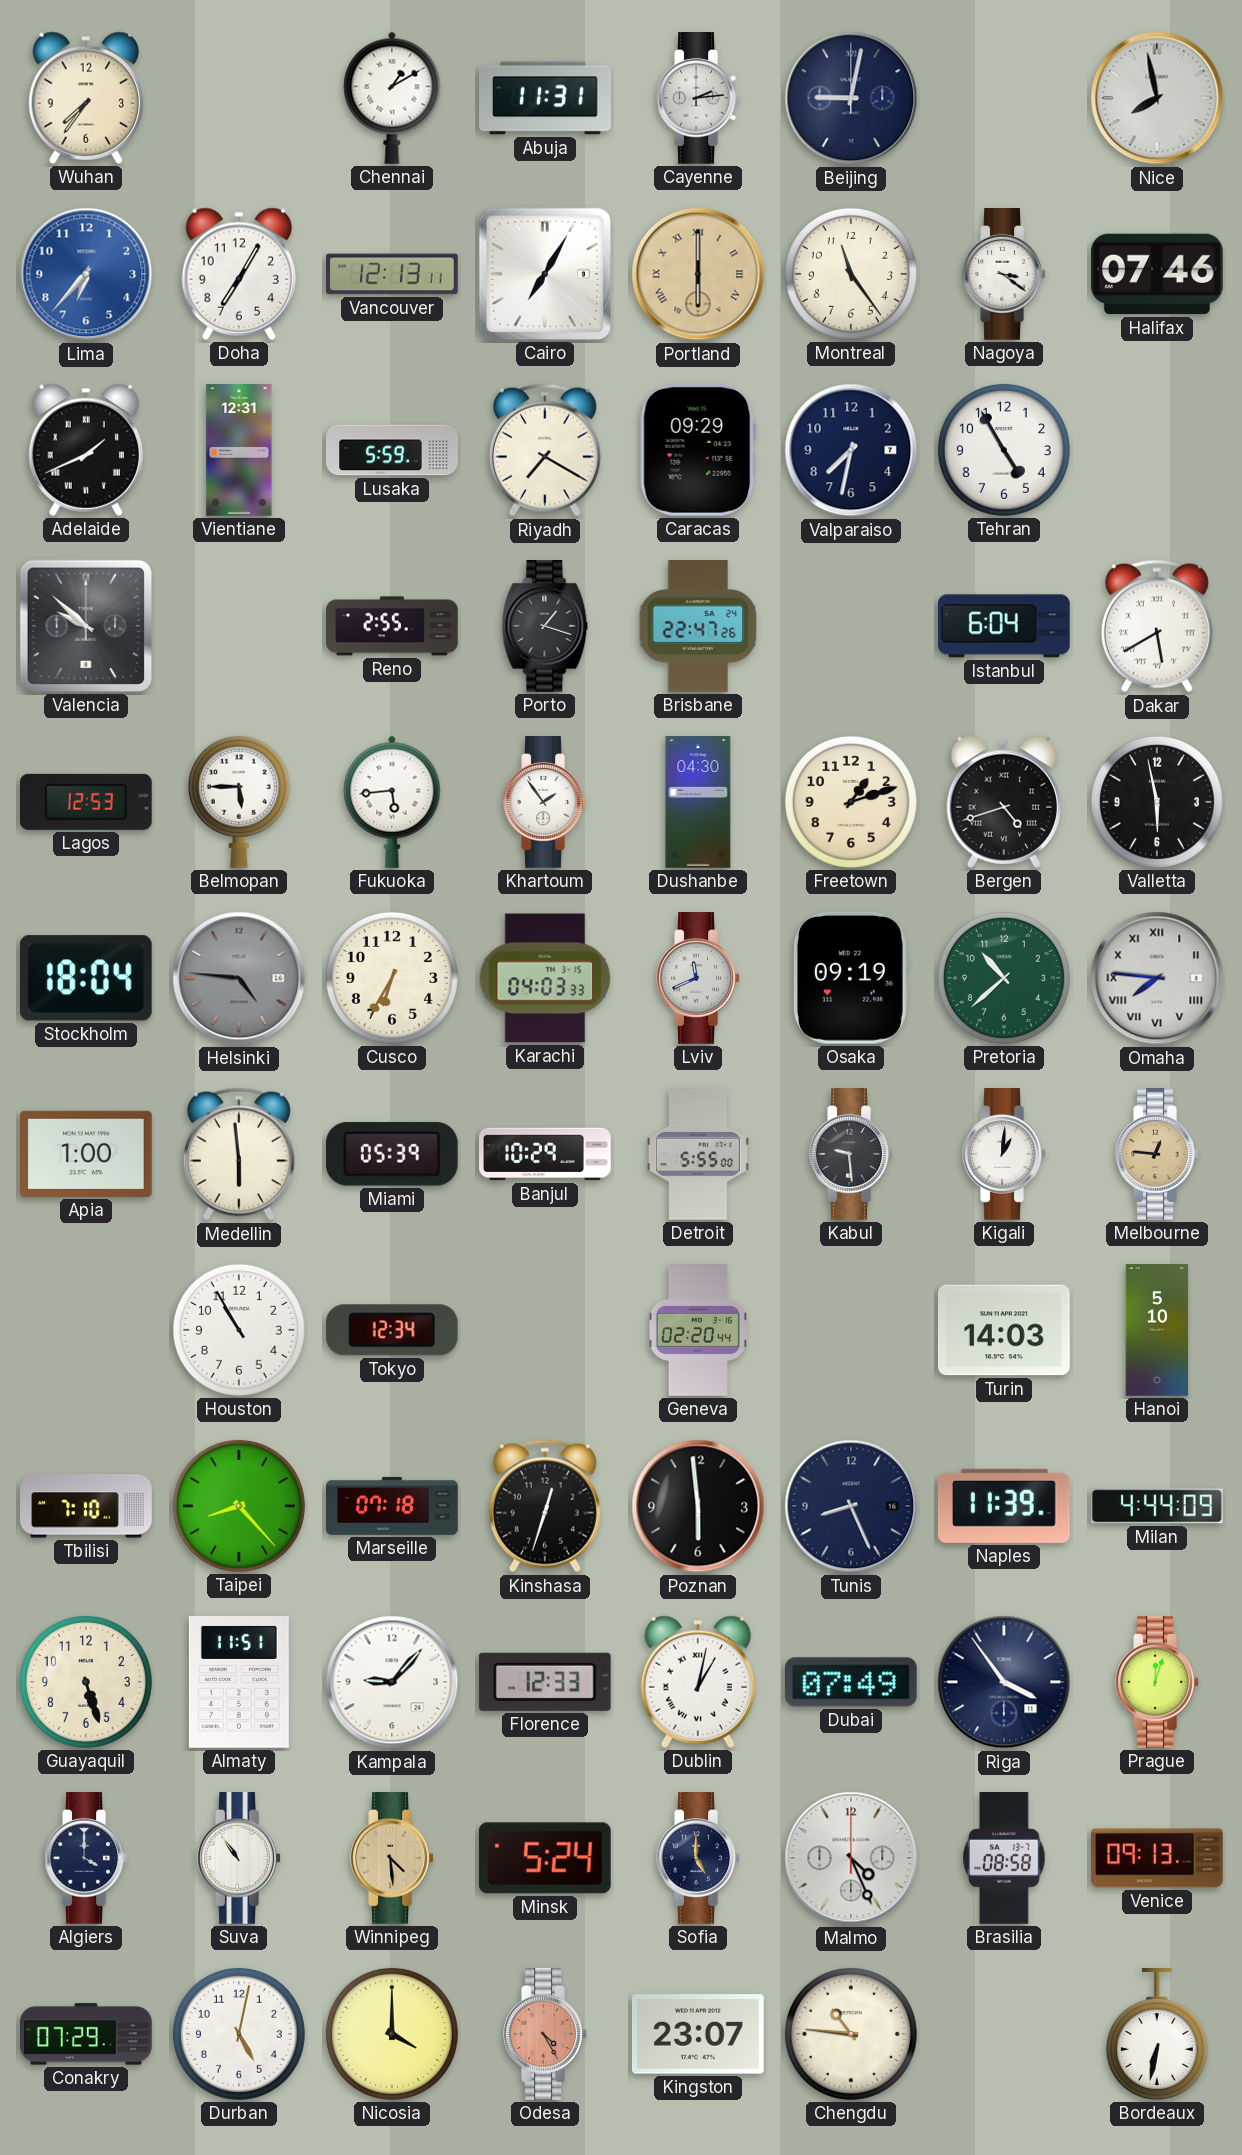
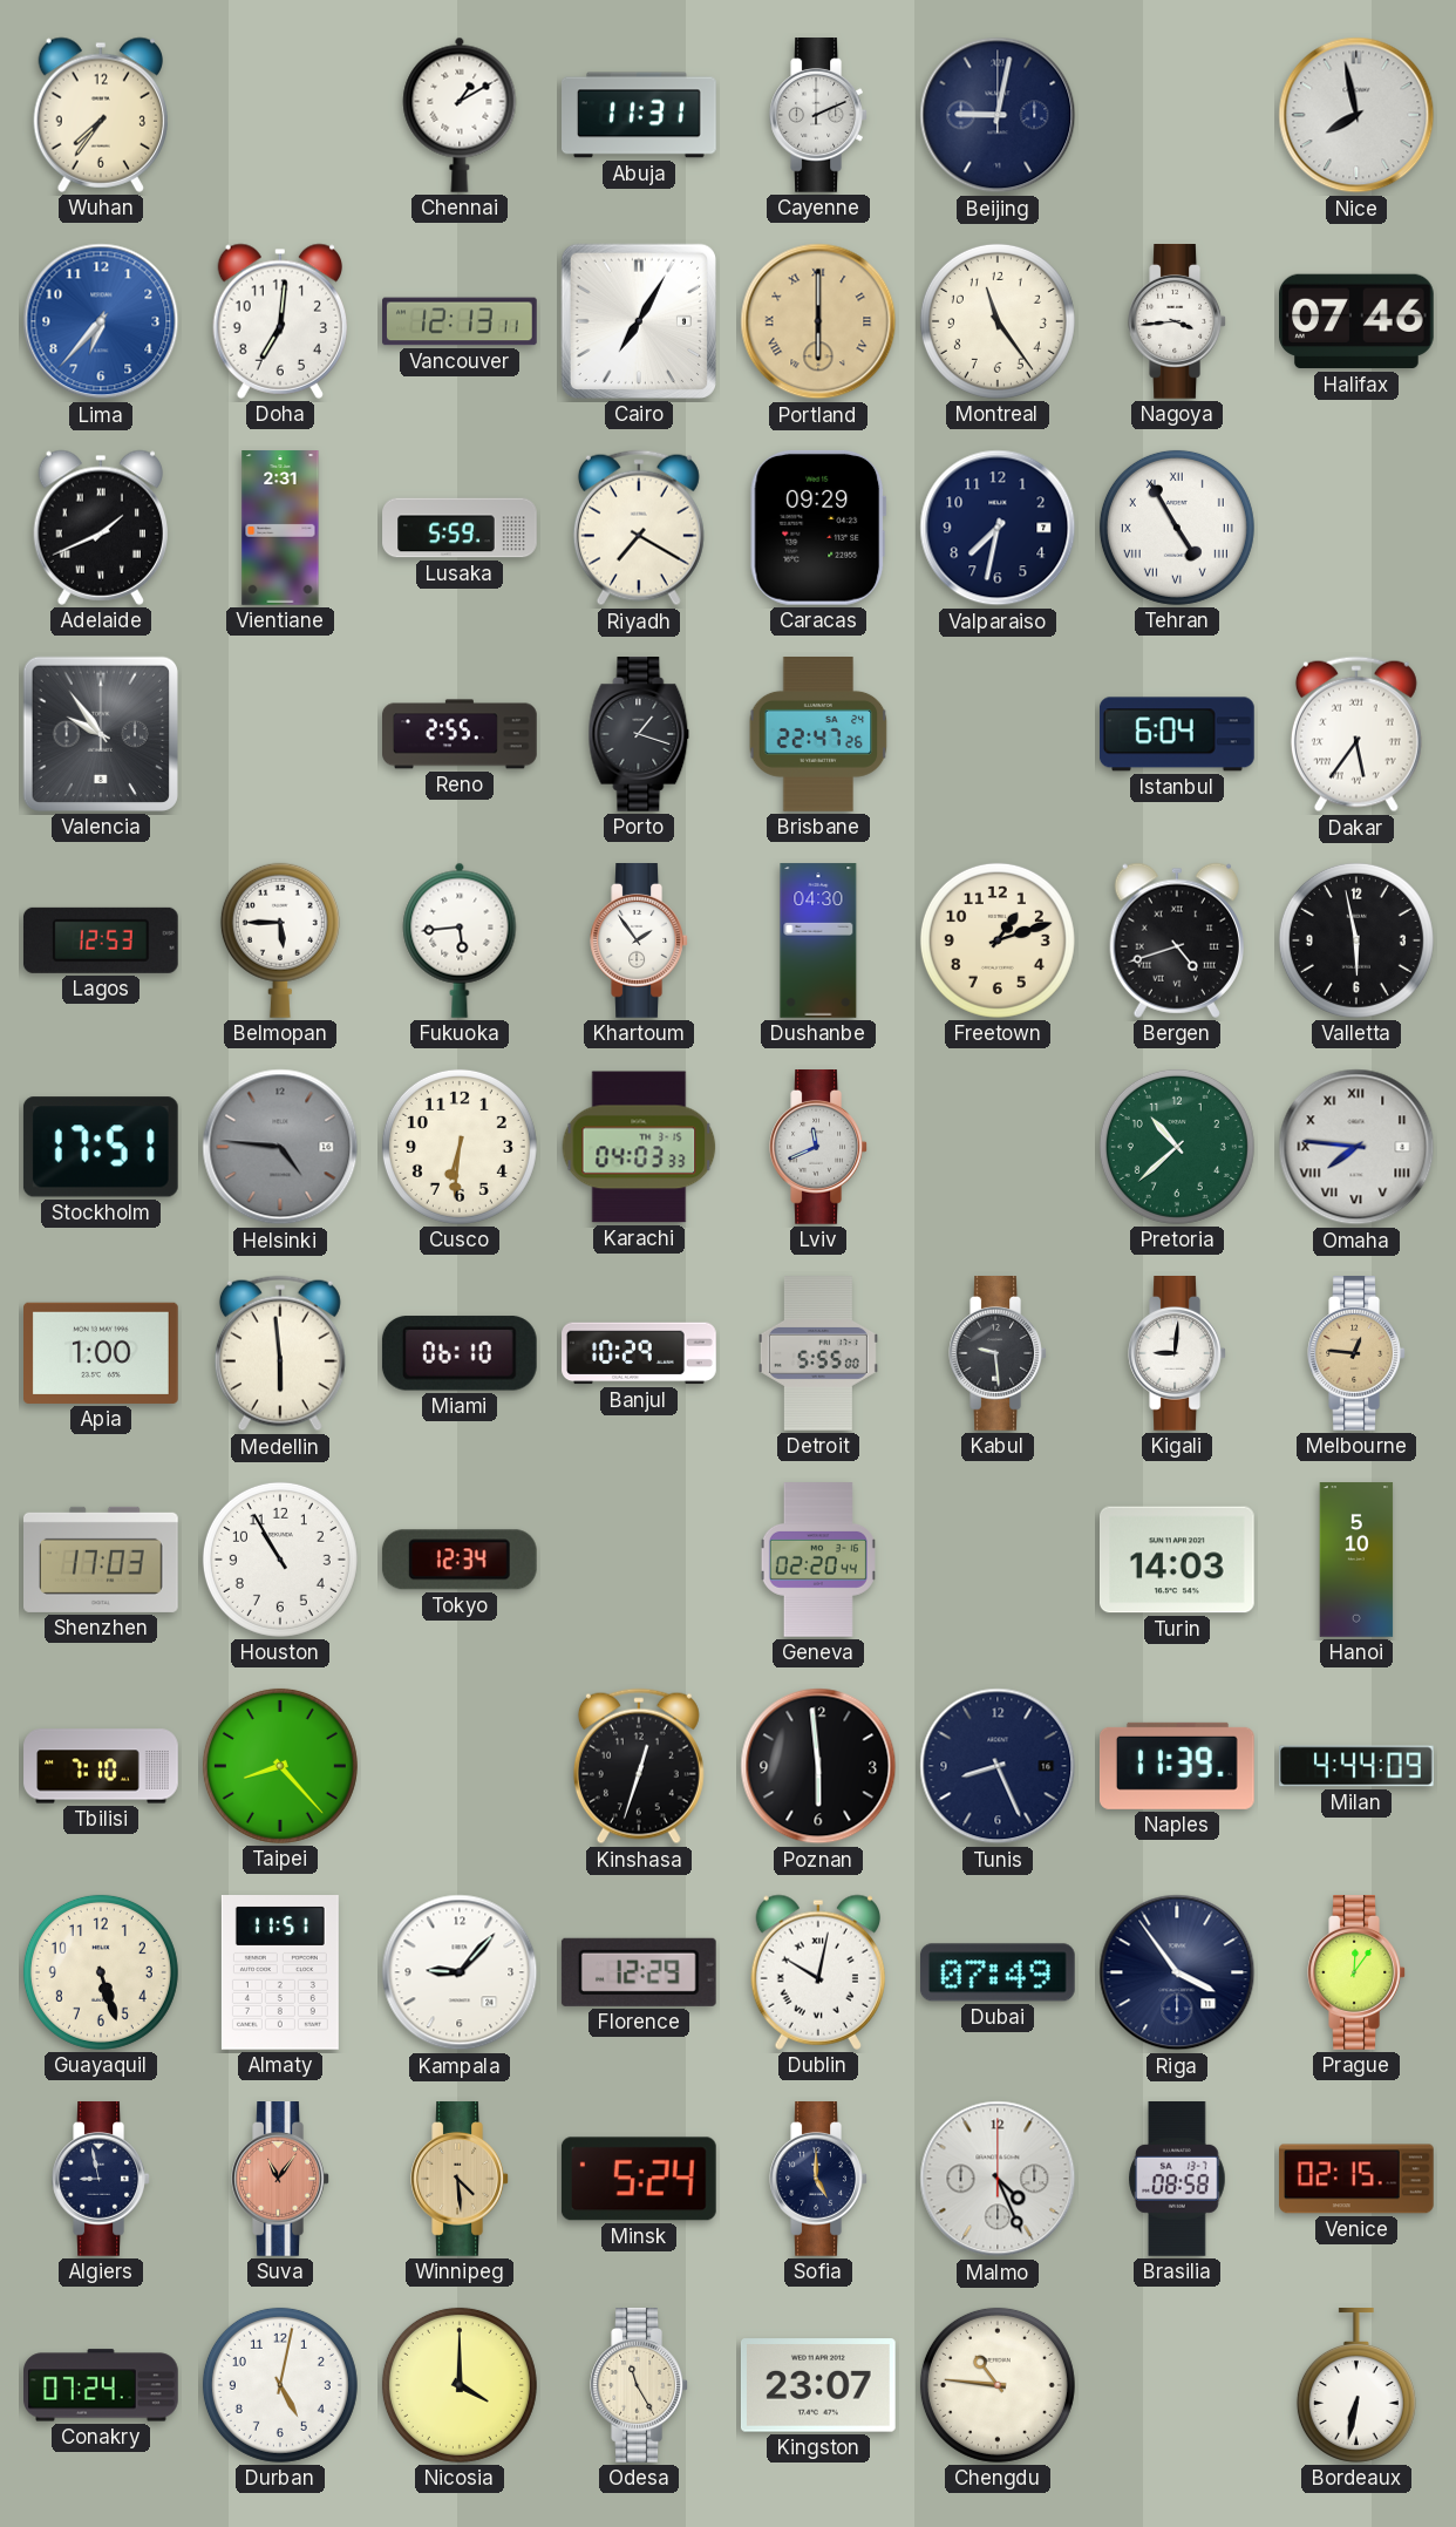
Cayenne: 2:14 -> 2:11 (818, 116)
Doha: 7:05 -> 7:01 (279, 321)
Nagoya: 3:21 -> 3:44 (1177, 322)
Vientiane: 12:31 -> 2:31 (280, 528)
Tehran numerals: Arabic -> Roman (1177, 528)
Valencia: 9:52 -> 9:54 (101, 734)
Dakar: 5:40 -> 5:36 (1356, 734)
Stockholm: 18:04 -> 17:51 (101, 1147)
Cusco: 6:35 -> 6:31 (460, 1147)
Osaka: 09:19 -> none (850, 978)
Miami: 05:39 -> 06:10 (460, 1353)
Kigali: 1:01 -> 9:01 (1177, 1354)
Shenzhen: none -> 17:03 (102, 1560)
Marseille: 07:18 -> none (392, 1506)
Florence: 12:33 -> 12:29 (639, 1972)
Dublin: 1:02 -> 10:02 (817, 1972)
Prague: 12:03 -> 12:06 (1356, 1974)
Algiers: 4:00 -> 8:58 (101, 2180)
Suva: 10:54 -> 11:06 (280, 2180)
Suva dial: white -> salmon (280, 2180)
Venice: 09:13 -> 02:15 (1358, 2179)
Conakry: 07:29 -> 07:24 (102, 2385)
Odesa: 4:25 -> 11:25 (639, 2386)
Odesa dial: salmon -> cream (639, 2386)
